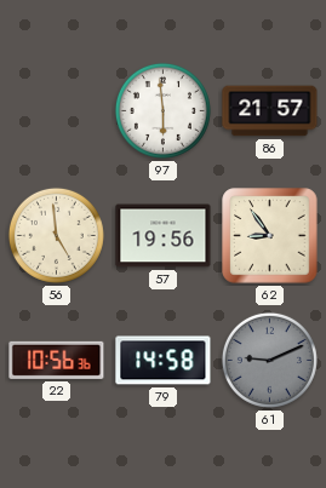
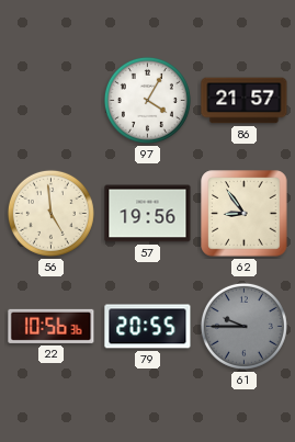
97: 5:59 -> 4:05 (147, 100)
79: 14:58 -> 20:55 (148, 327)
61: 9:11 -> 9:45 (243, 326)
